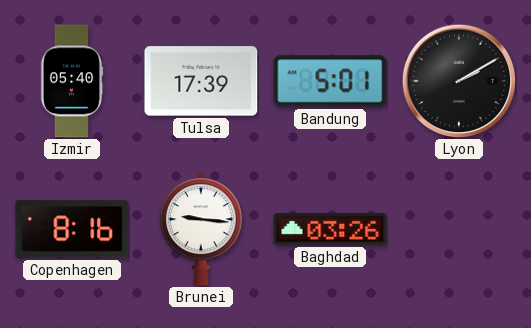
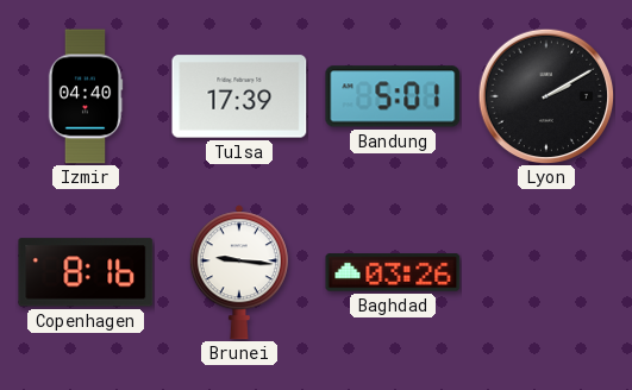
Izmir: 05:40 -> 04:40 (86, 96)
